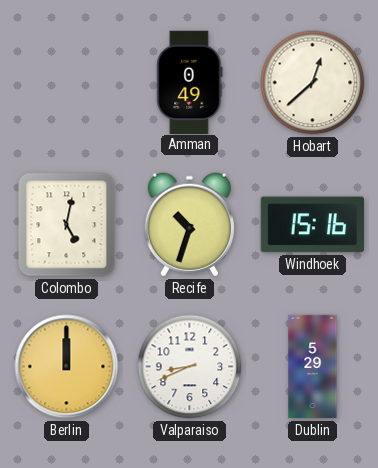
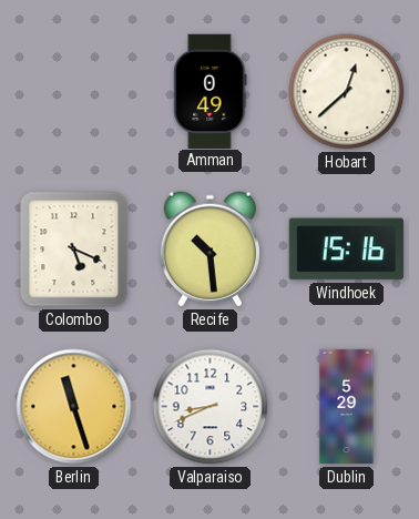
Colombo: 5:02 -> 5:19 (74, 250)
Recife: 10:33 -> 10:29 (209, 250)
Berlin: 12:00 -> 11:27 (74, 407)
